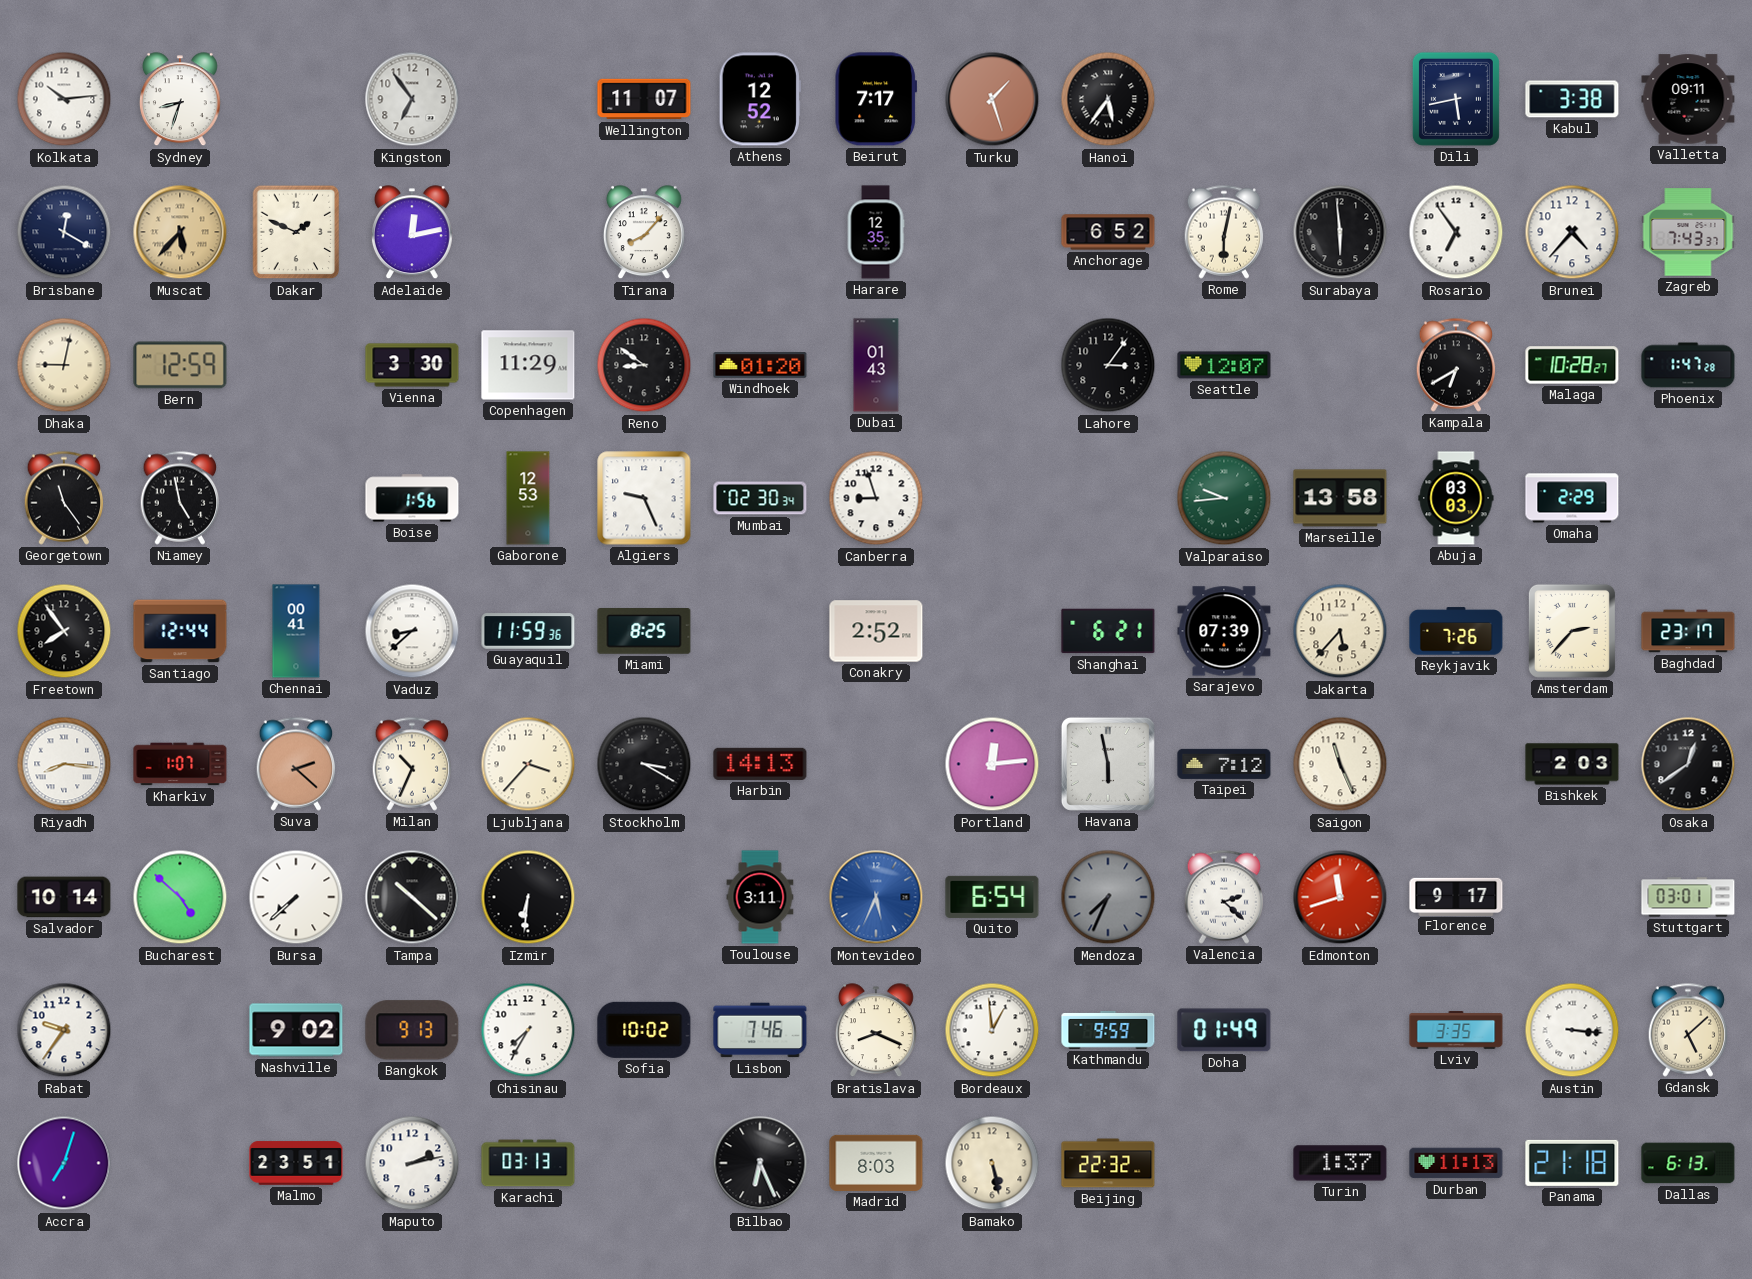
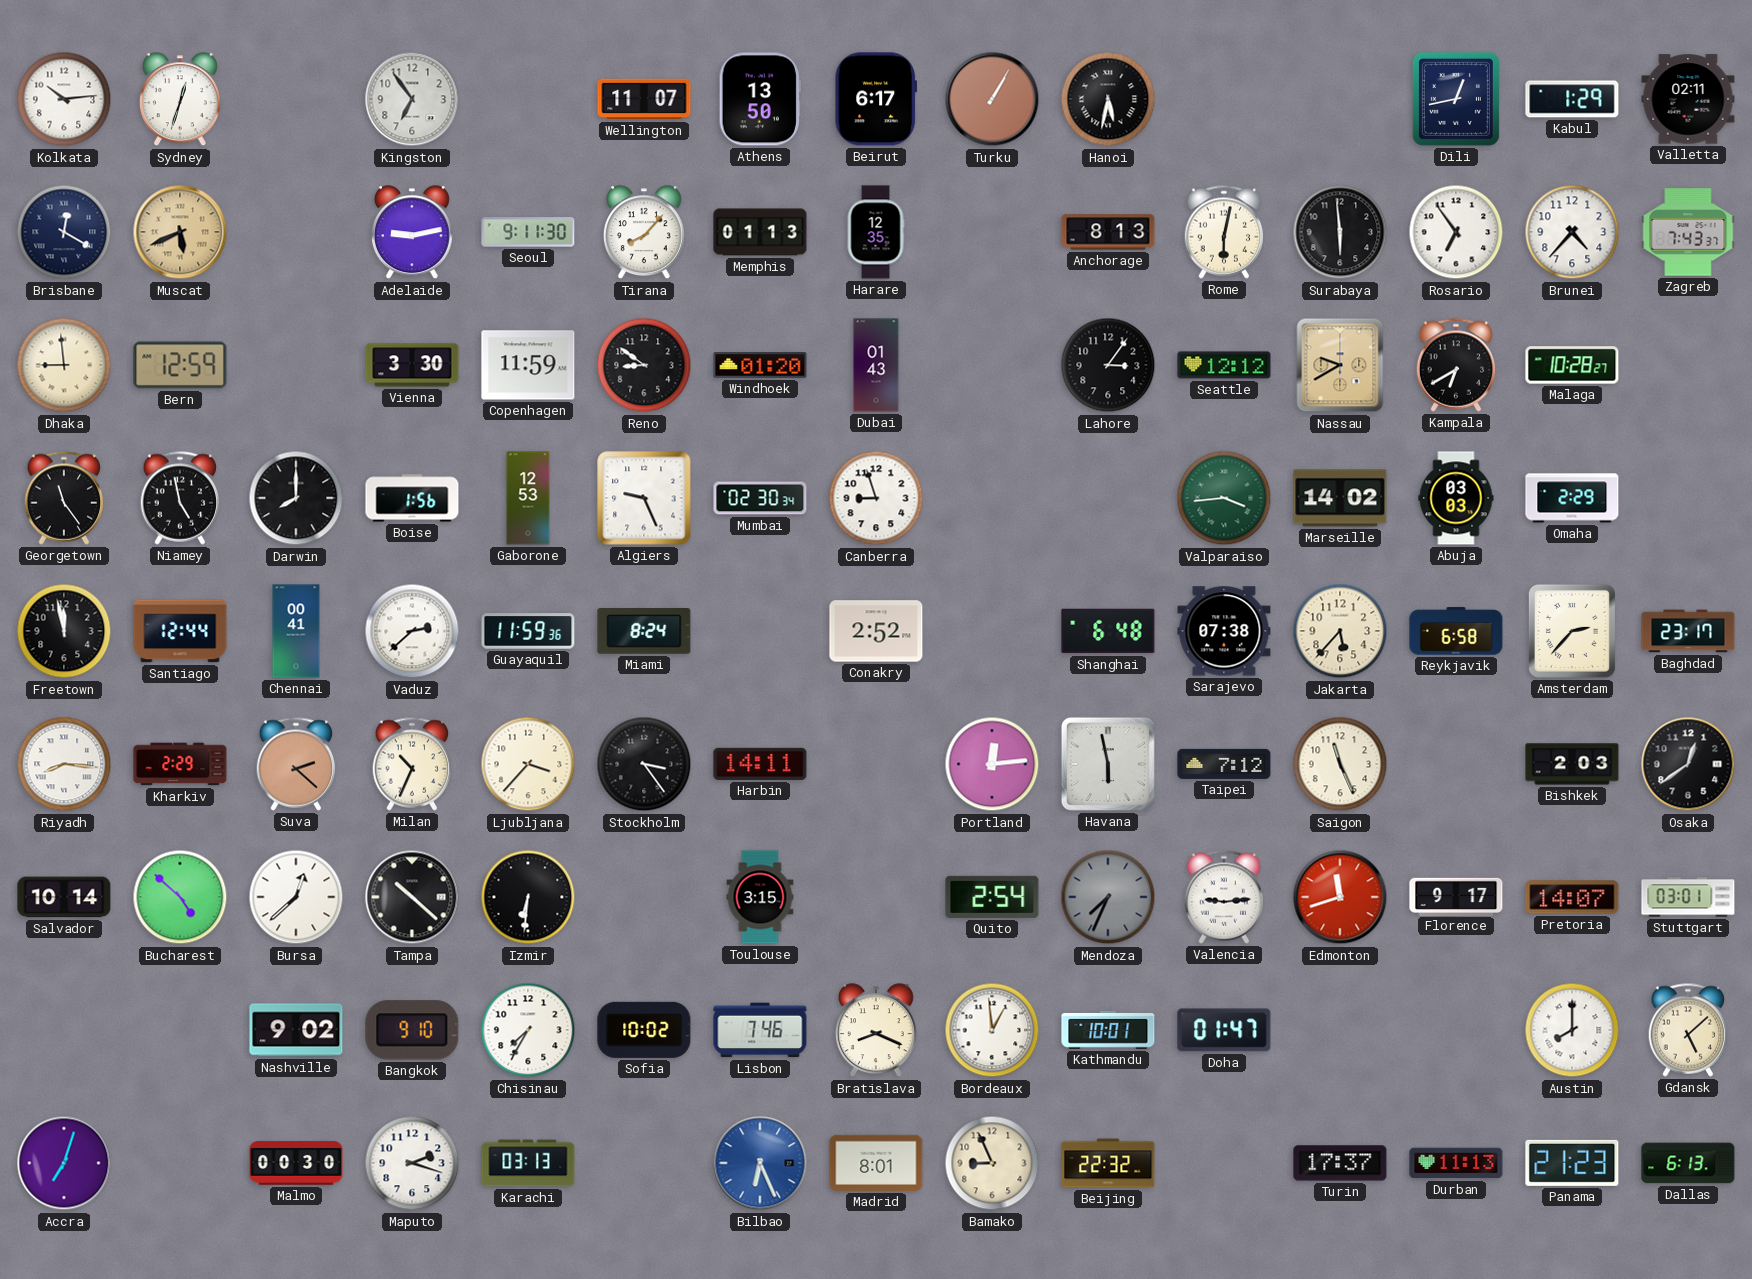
Sydney: 8:33 -> 12:33 (180, 100)
Athens: 12:52 -> 13:50 (760, 99)
Beirut: 7:17 -> 6:17 (875, 99)
Turku: 1:27 -> 1:05 (992, 99)
Hanoi: 5:36 -> 5:32 (1108, 99)
Dili: 5:43 -> 12:43 (1456, 99)
Kabul: 3:38 -> 1:29 (1572, 99)
Valletta: 09:11 -> 02:11 (1688, 99)
Muscat: 5:37 -> 5:41 (180, 232)
Dakar: 1:49 -> none (296, 232)
Adelaide: 12:13 -> 9:13 (412, 233)
Seoul: none -> 9:11 (528, 232)
Memphis: none -> 01:13 (760, 232)
Anchorage: 6:52 -> 8:13 (1108, 232)
Dhaka: 9:02 -> 8:59 (64, 365)
Copenhagen: 11:29 -> 11:59 (528, 365)
Seattle: 12:07 -> 12:12 (1224, 365)
Nassau: none -> 9:40 (1340, 365)
Phoenix: 1:47 -> none (1688, 365)
Darwin: none -> 8:00 (296, 498)
Valparaiso: 9:44 -> 3:44 (1224, 498)
Marseille: 13:58 -> 14:02 (1340, 498)
Freetown: 7:54 -> 11:58 (64, 631)
Vaduz: 8:38 -> 2:38 (412, 631)
Miami: 8:25 -> 8:24 (644, 632)
Shanghai: 6:21 -> 6:48 (1108, 631)
Sarajevo: 07:39 -> 07:38 (1224, 631)
Reykjavik: 7:26 -> 6:58 (1456, 631)
Kharkiv: 1:07 -> 2:29 (180, 764)
Stockholm: 3:20 -> 3:24 (644, 764)
Harbin: 14:13 -> 14:11 (760, 764)
Bursa: 7:38 -> 12:38 (296, 897)
Toulouse: 3:11 -> 3:15 (760, 897)
Montevideo: 5:34 -> none (876, 897)
Quito: 6:54 -> 2:54 (992, 897)
Valencia: 2:22 -> 9:14 (1224, 897)
Pretoria: none -> 14:07 (1572, 897)
Rabat: 9:36 -> none (64, 1030)
Bangkok: 9:13 -> 9:10 (412, 1030)
Kathmandu: 9:59 -> 10:01 (1108, 1030)
Doha: 01:49 -> 01:47 (1224, 1030)
Lviv: 3:35 -> none (1456, 1030)
Austin: 3:16 -> 8:00 (1572, 1030)
Malmo: 23:51 -> 00:30 (296, 1163)
Maputo: 2:13 -> 2:18 (412, 1163)
Bilbao dial: black -> blue (760, 1163)
Madrid: 8:03 -> 8:01 (876, 1163)
Bamako: 5:28 -> 8:56 (992, 1163)
Turin: 1:37 -> 17:37 (1340, 1163)
Panama: 21:18 -> 21:23 (1572, 1163)
